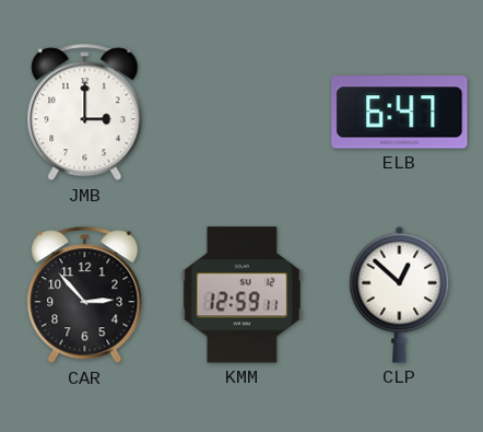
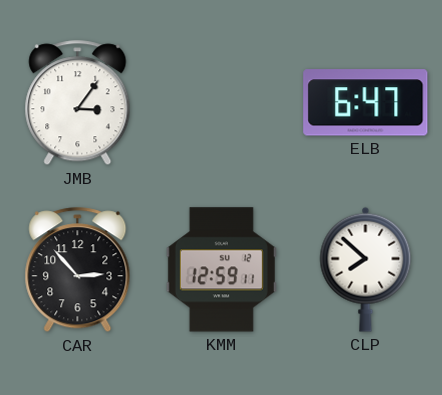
JMB: 3:00 -> 3:06 (78, 103)
CLP: 12:52 -> 7:52 (366, 269)
